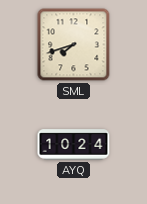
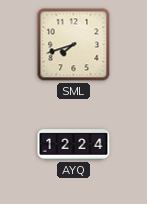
AYQ: 10:24 -> 12:24 (74, 145)
